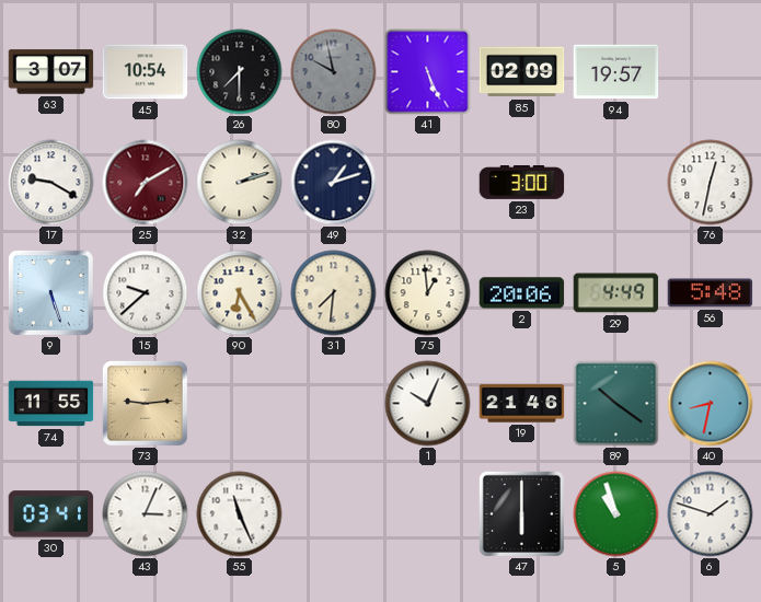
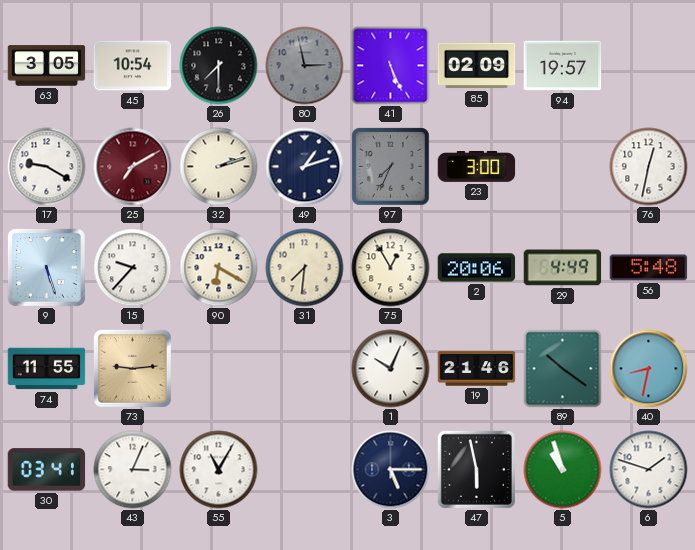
63: 3:07 -> 3:05 (47, 66)
80: 9:58 -> 2:58 (305, 66)
97: none -> 7:34 (391, 167)
15: 9:38 -> 9:37 (133, 268)
90: 6:25 -> 6:20 (219, 268)
75: 12:59 -> 12:55 (391, 268)
55: 11:26 -> 11:05 (219, 470)
3: none -> 5:15 (391, 470)
47: 6:00 -> 5:58 (476, 469)
